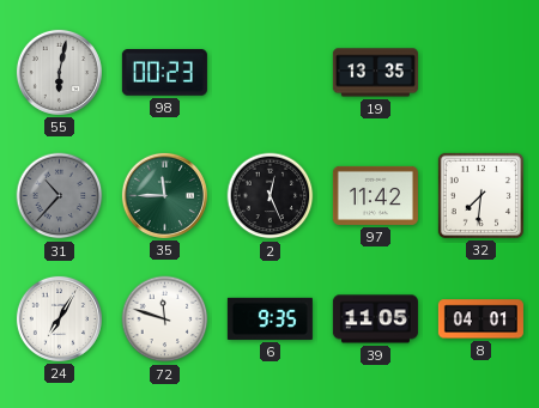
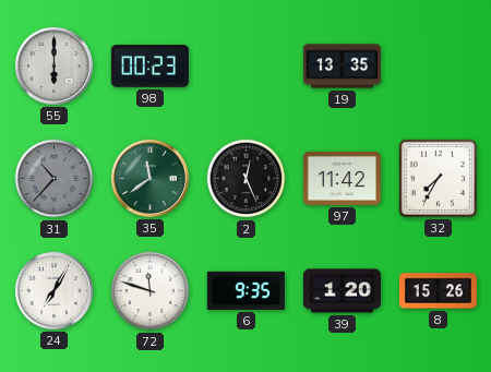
55: 6:02 -> 6:00 (53, 65)
35: 11:45 -> 11:39 (149, 178)
32: 7:31 -> 7:35 (438, 178)
39: 11:05 -> 1:20 (342, 291)
8: 04:01 -> 15:26 (438, 291)
